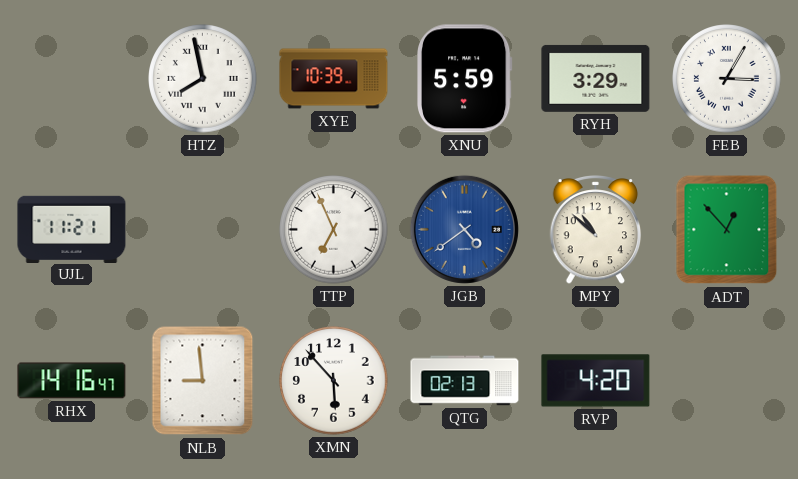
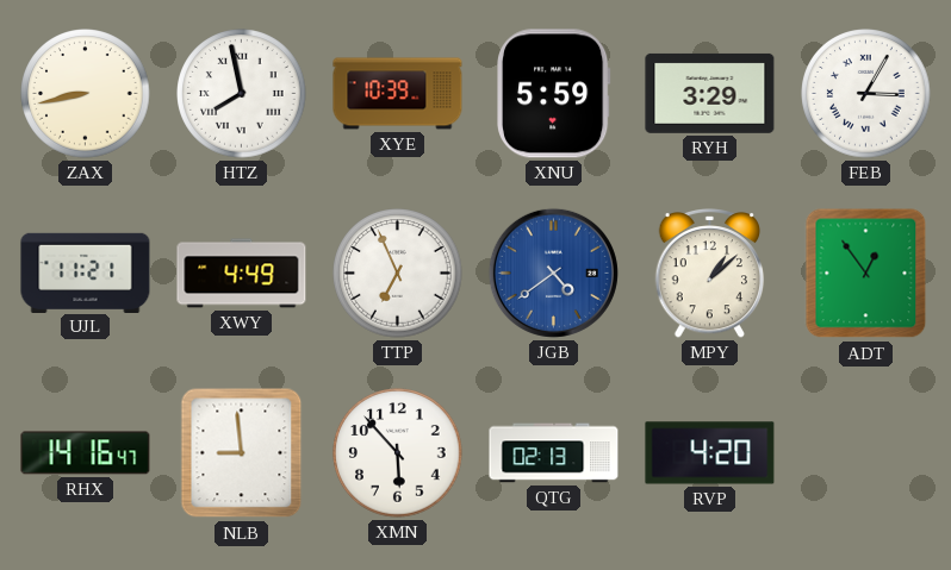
ZAX: none -> 8:43 (86, 94)
XWY: none -> 4:49 (242, 274)
MPY: 10:52 -> 1:08 (710, 274)
ADT: 12:53 -> 12:54 (866, 274)
